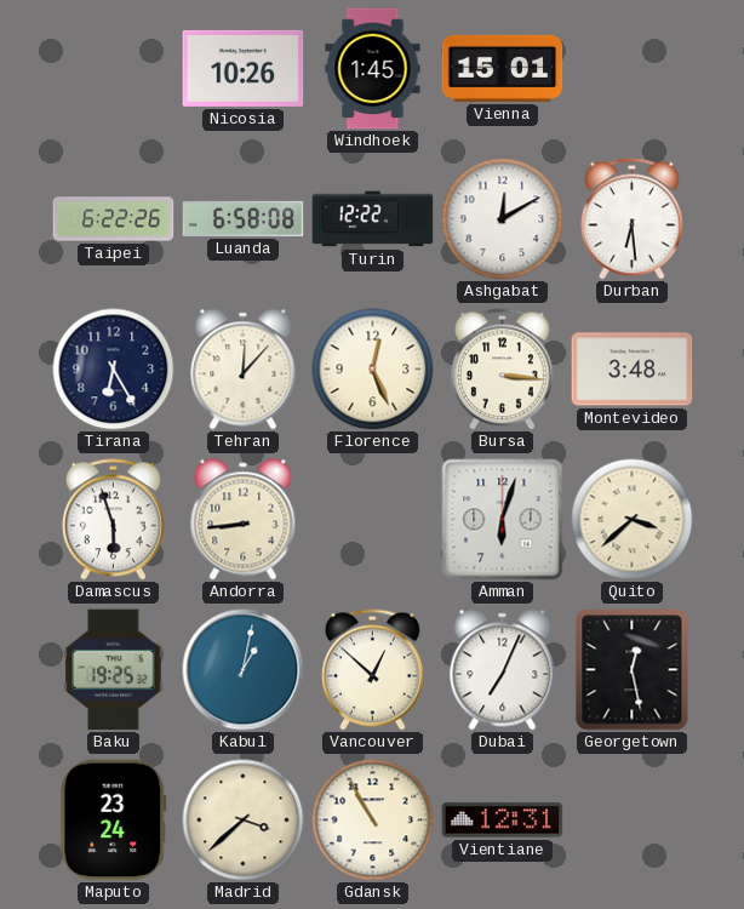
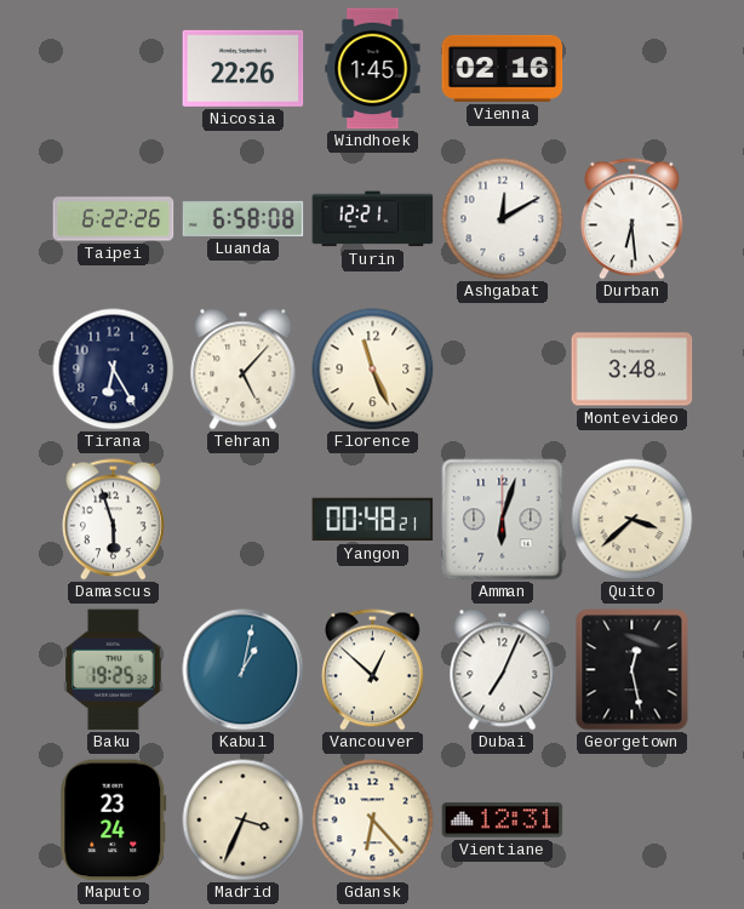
Nicosia: 10:26 -> 22:26 (244, 68)
Vienna: 15:01 -> 02:16 (503, 68)
Turin: 12:22 -> 12:21 (373, 219)
Tehran: 12:07 -> 5:07 (244, 370)
Florence: 12:26 -> 11:26 (373, 370)
Bursa: 3:16 -> none (503, 370)
Andorra: 8:44 -> none (244, 520)
Yangon: none -> 00:48 (373, 520)
Madrid: 3:38 -> 3:34 (244, 821)
Gdansk: 10:55 -> 6:23 (373, 821)
